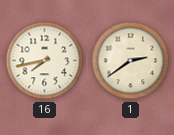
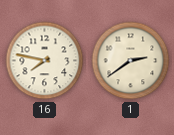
16: 7:43 -> 7:47 (45, 61)
